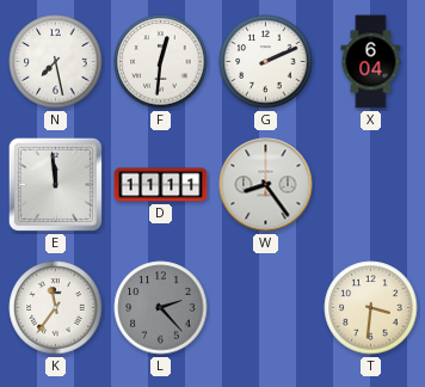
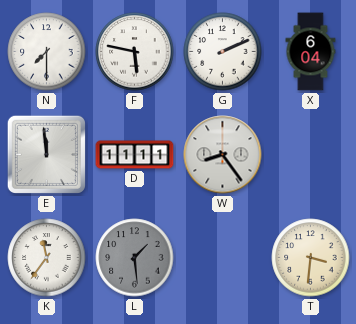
N: 7:28 -> 7:30 (47, 52)
F: 12:31 -> 5:47 (135, 52)
L: 2:23 -> 1:29 (135, 258)
